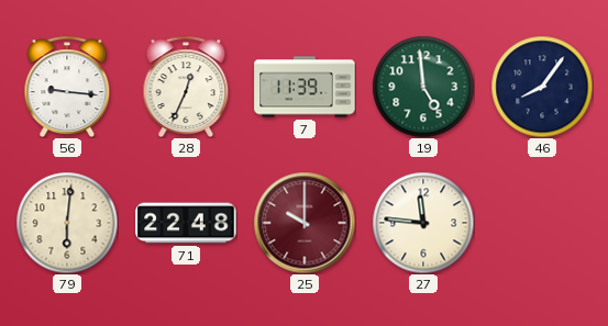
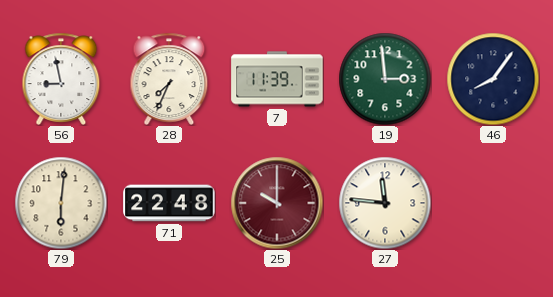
56: 9:16 -> 8:58 (61, 79)
28: 12:34 -> 7:34 (169, 79)
19: 4:59 -> 2:59 (385, 79)
